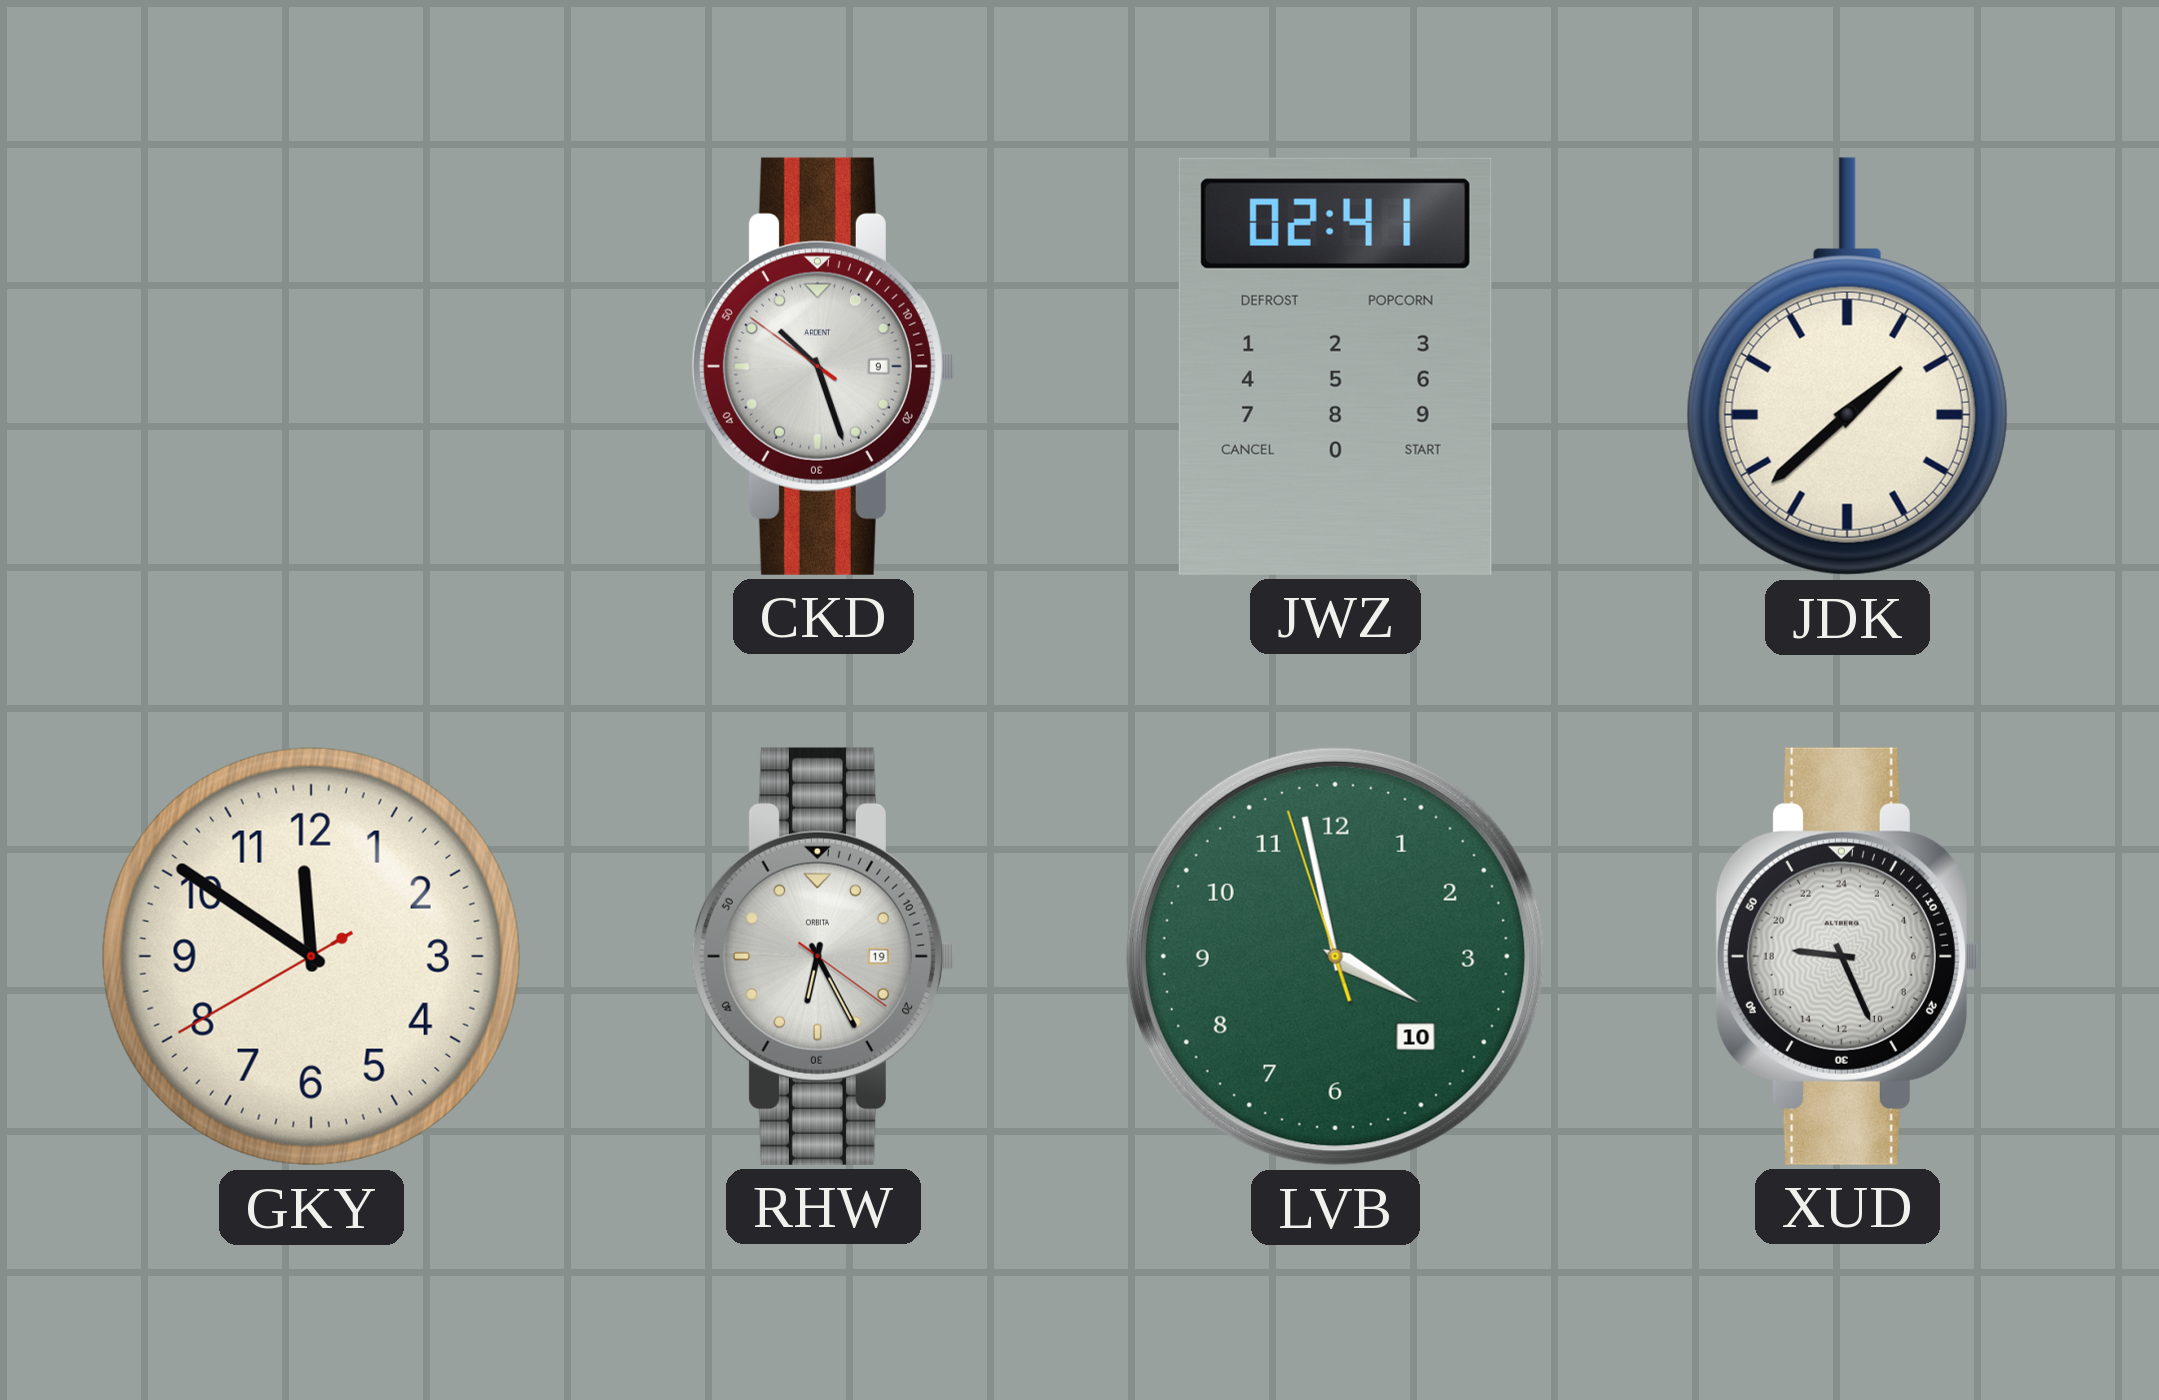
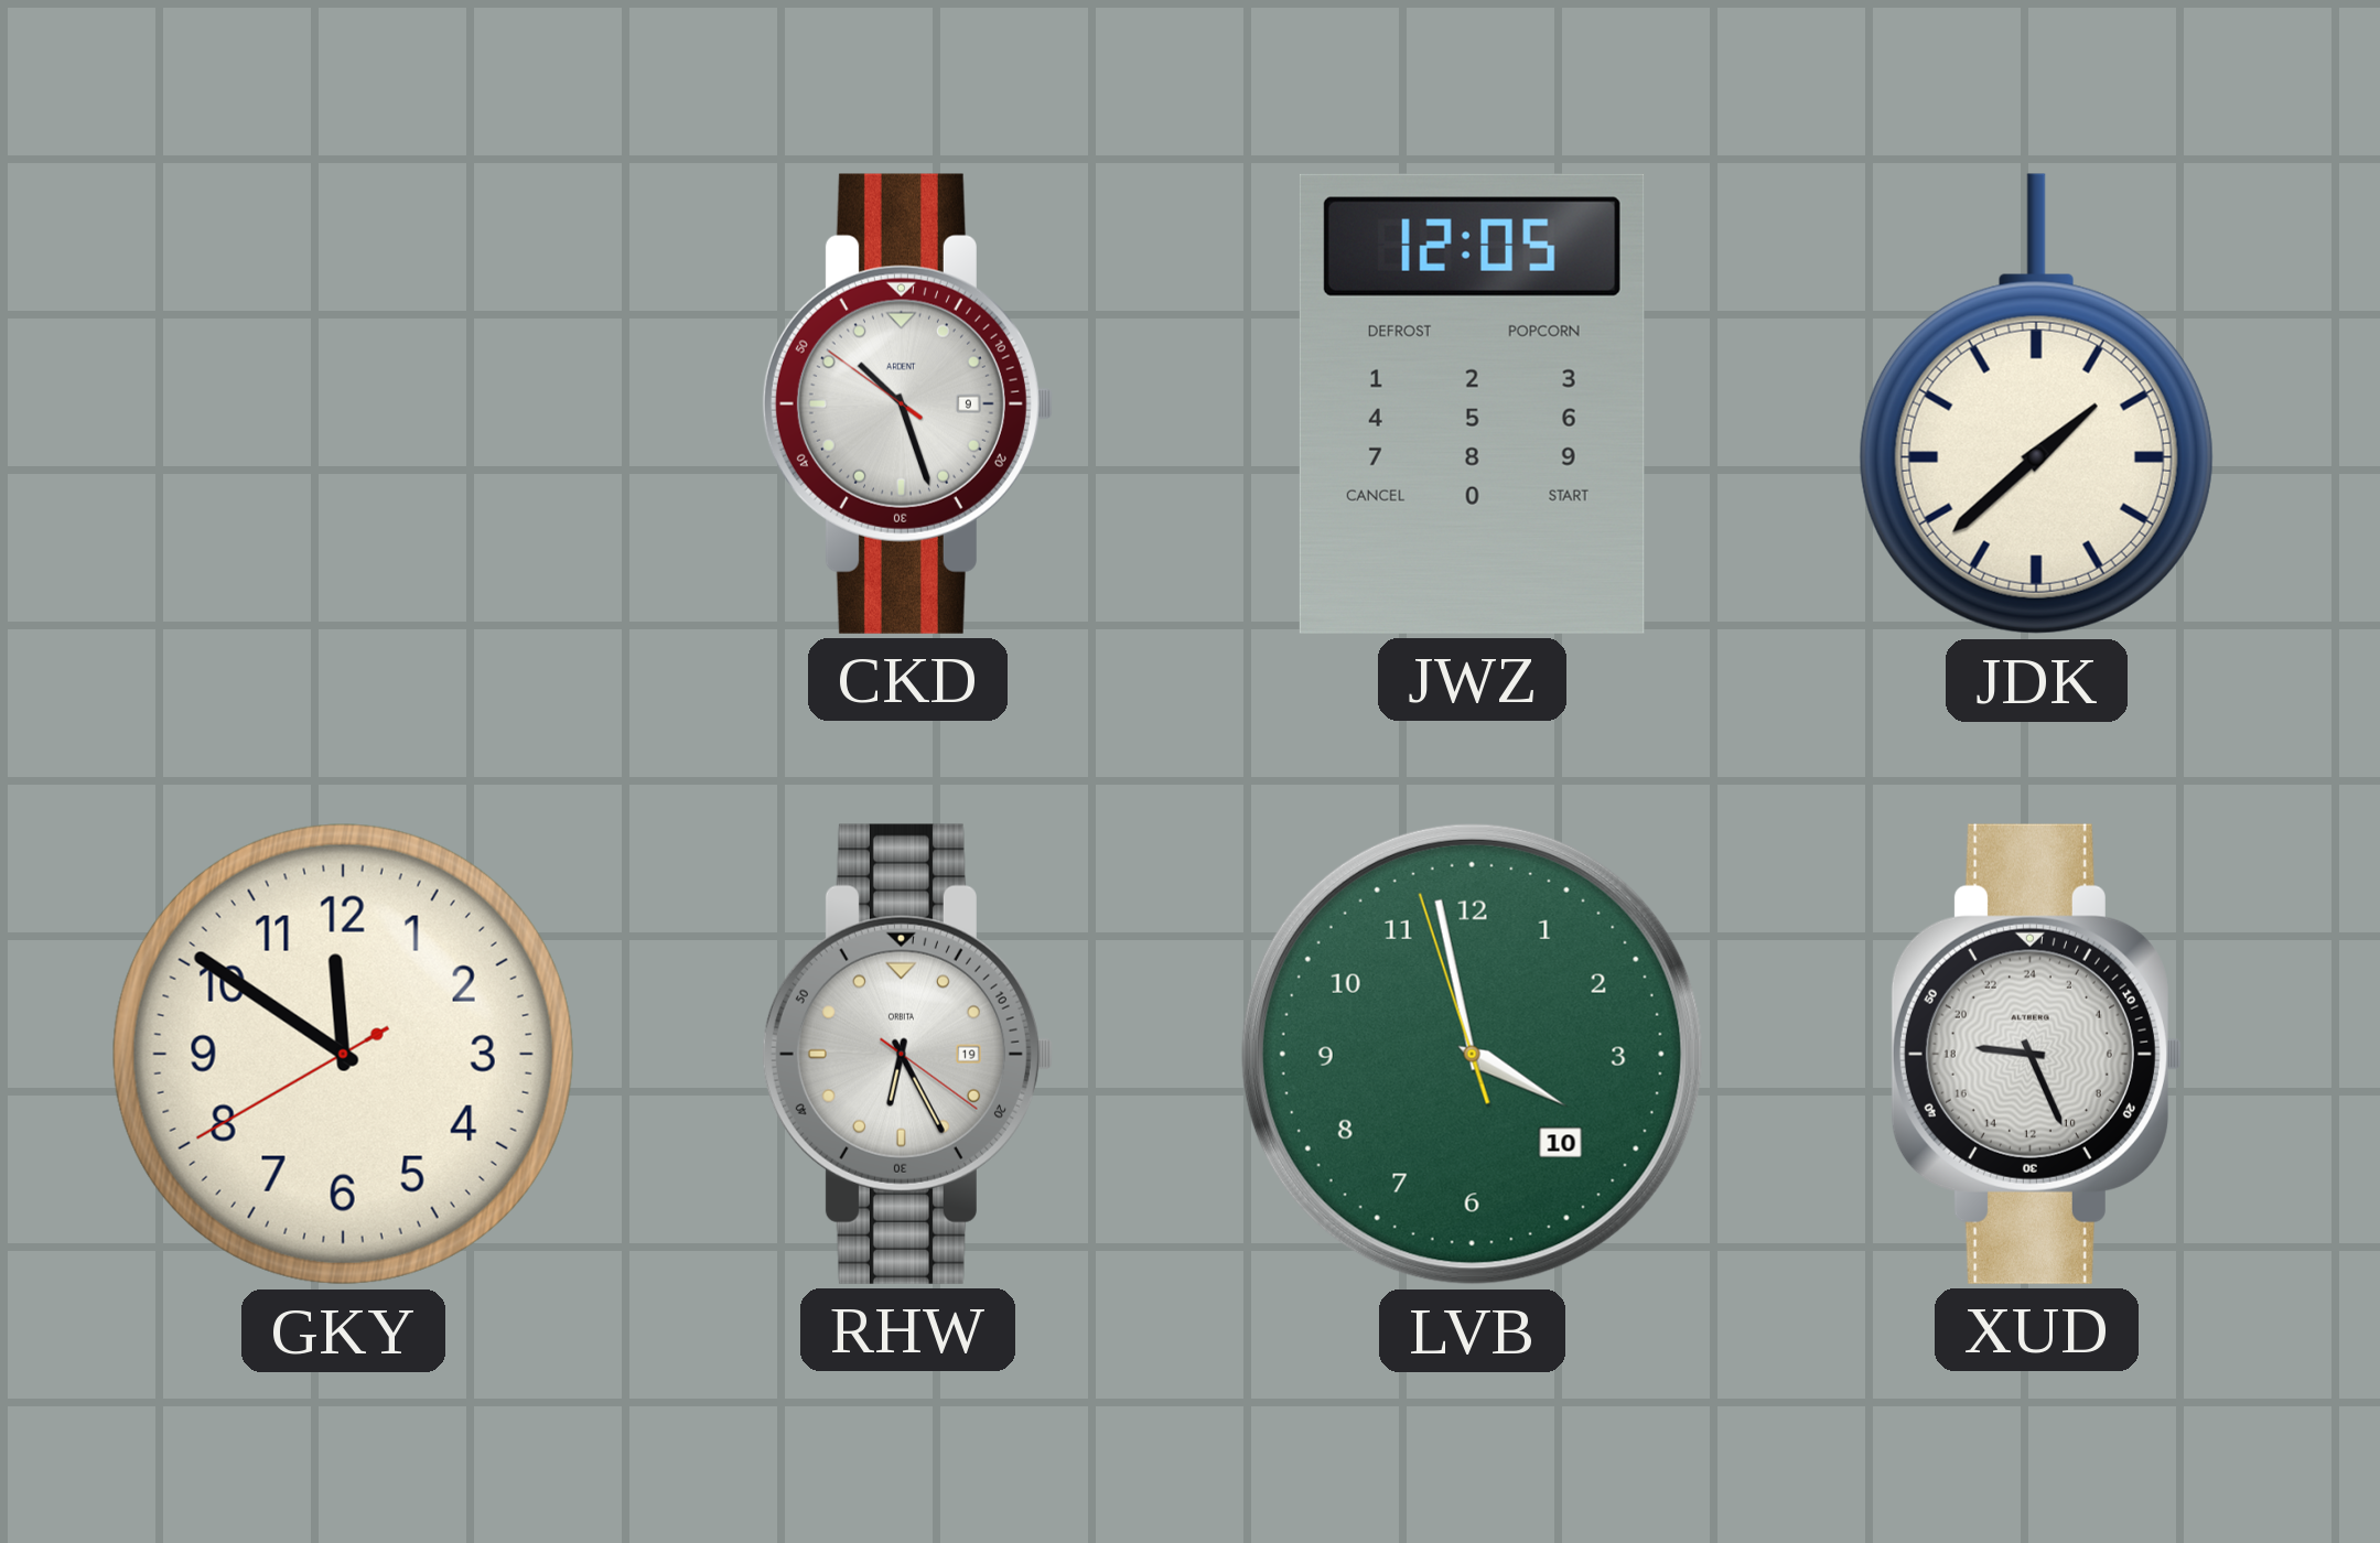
JWZ: 02:41 -> 12:05 (1472, 403)
